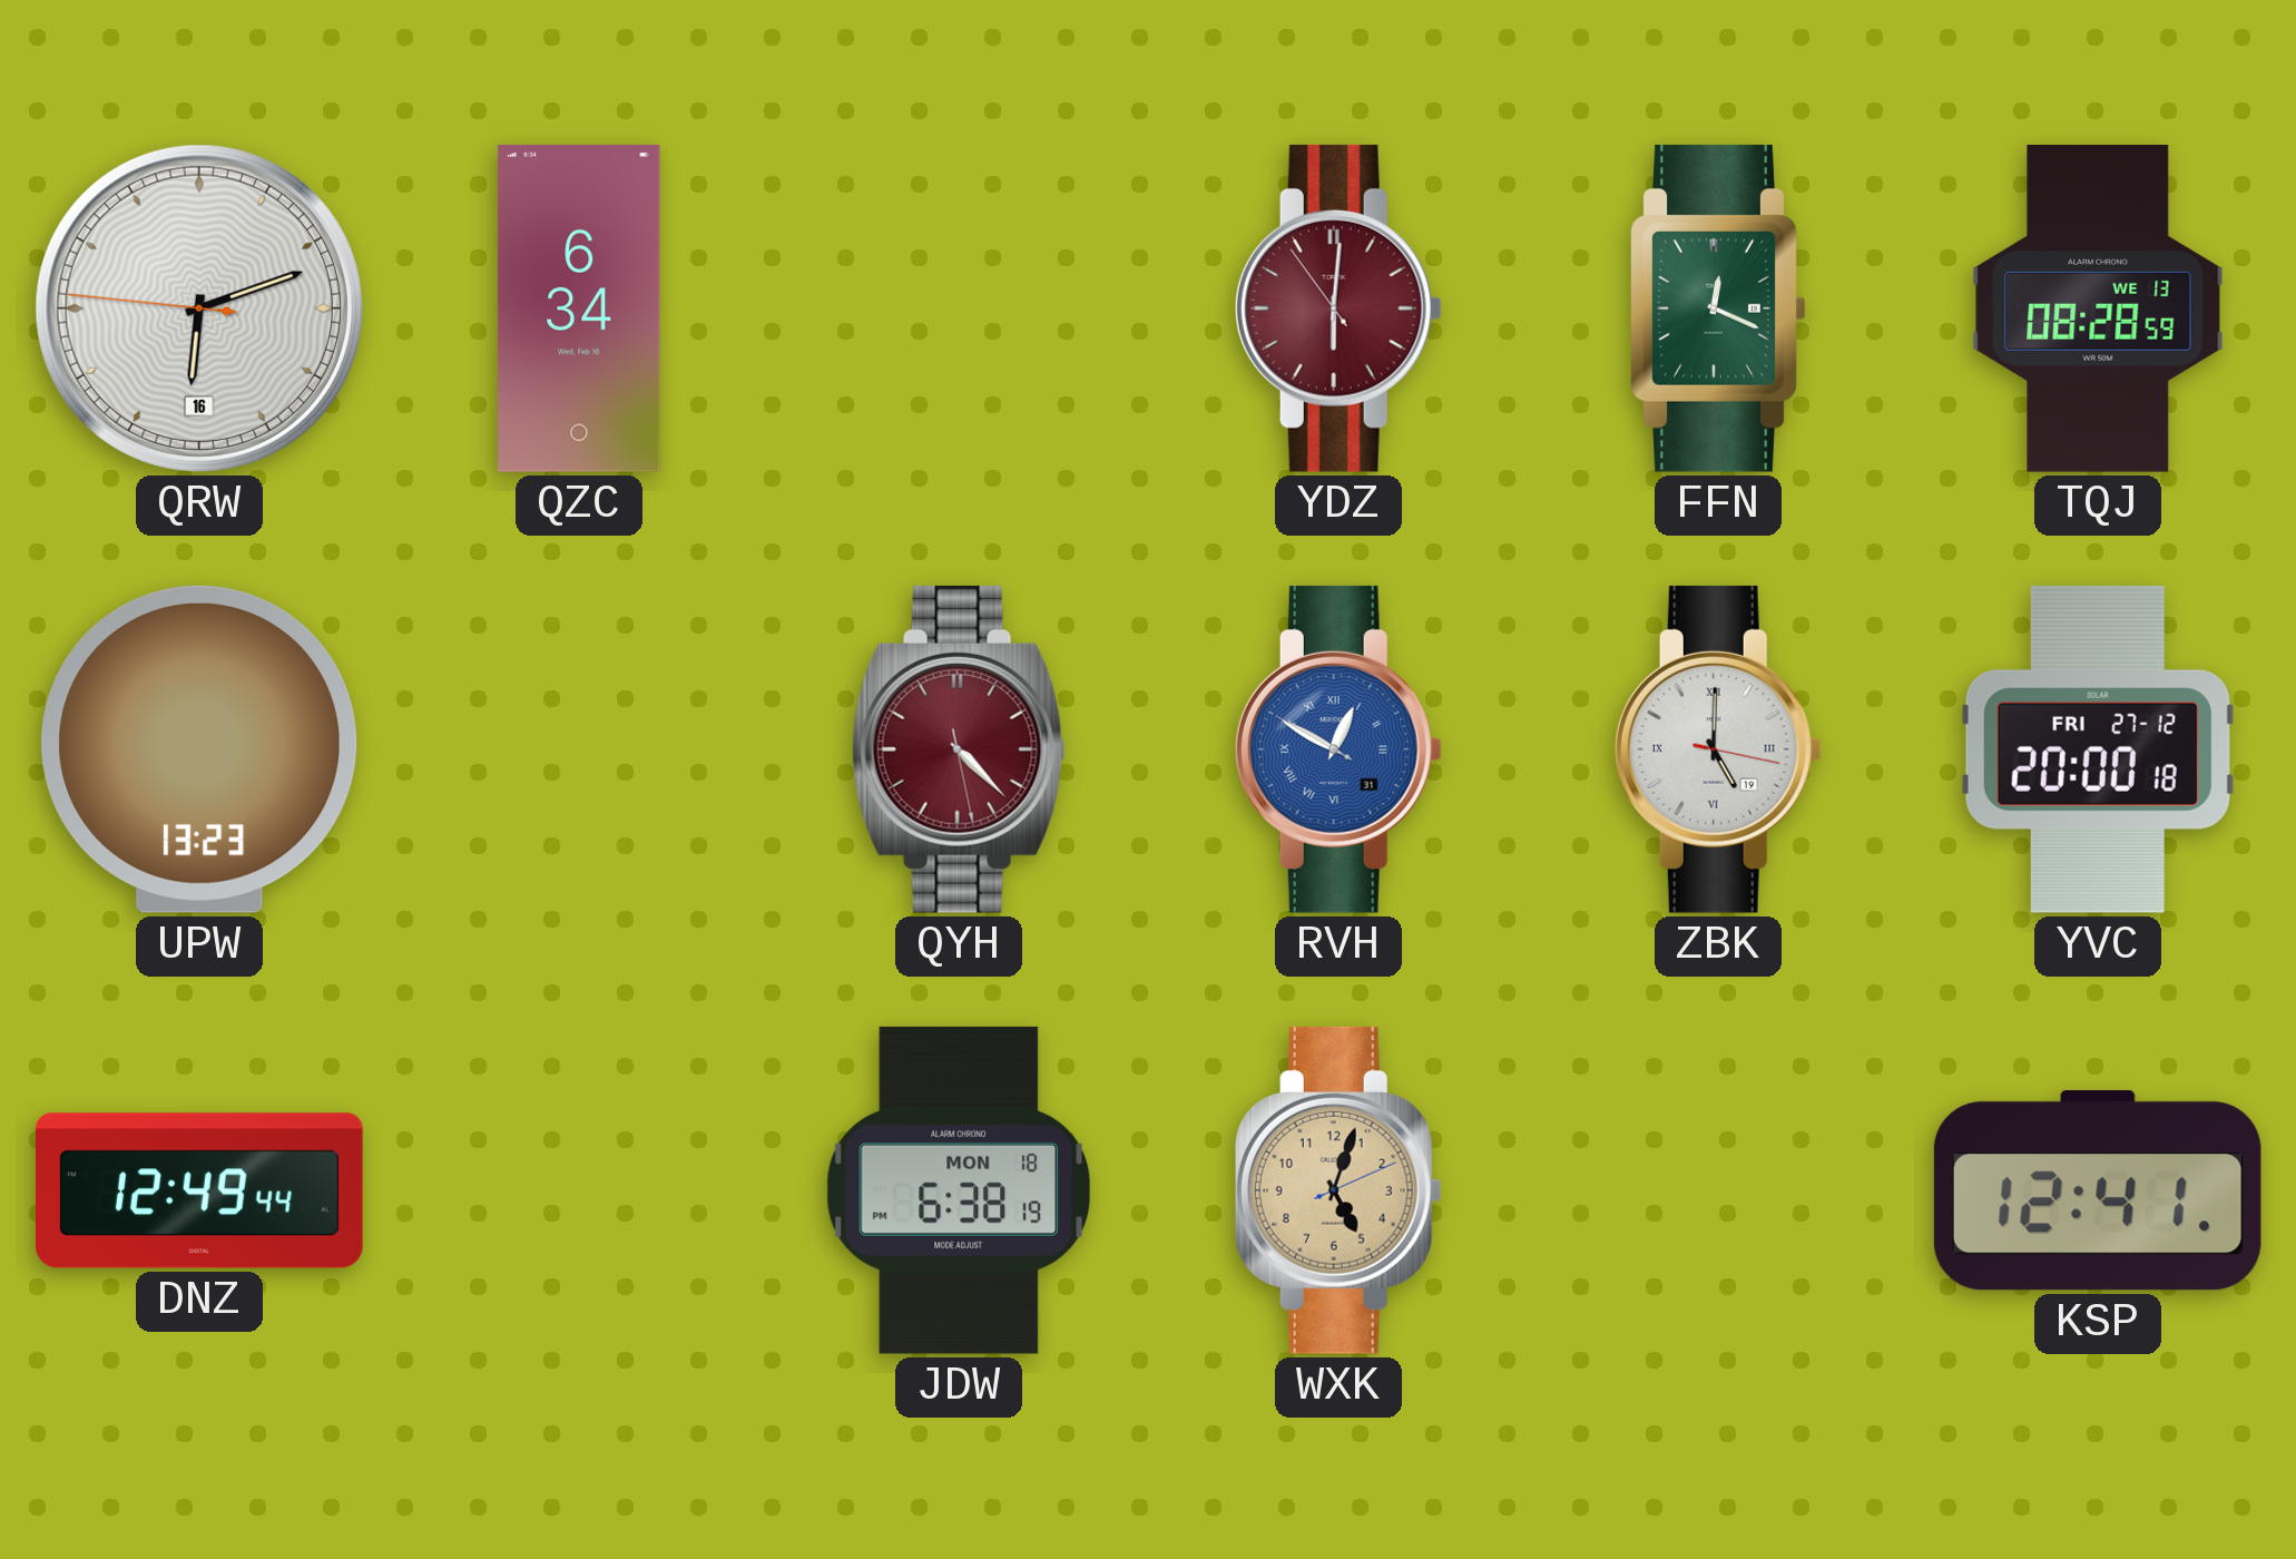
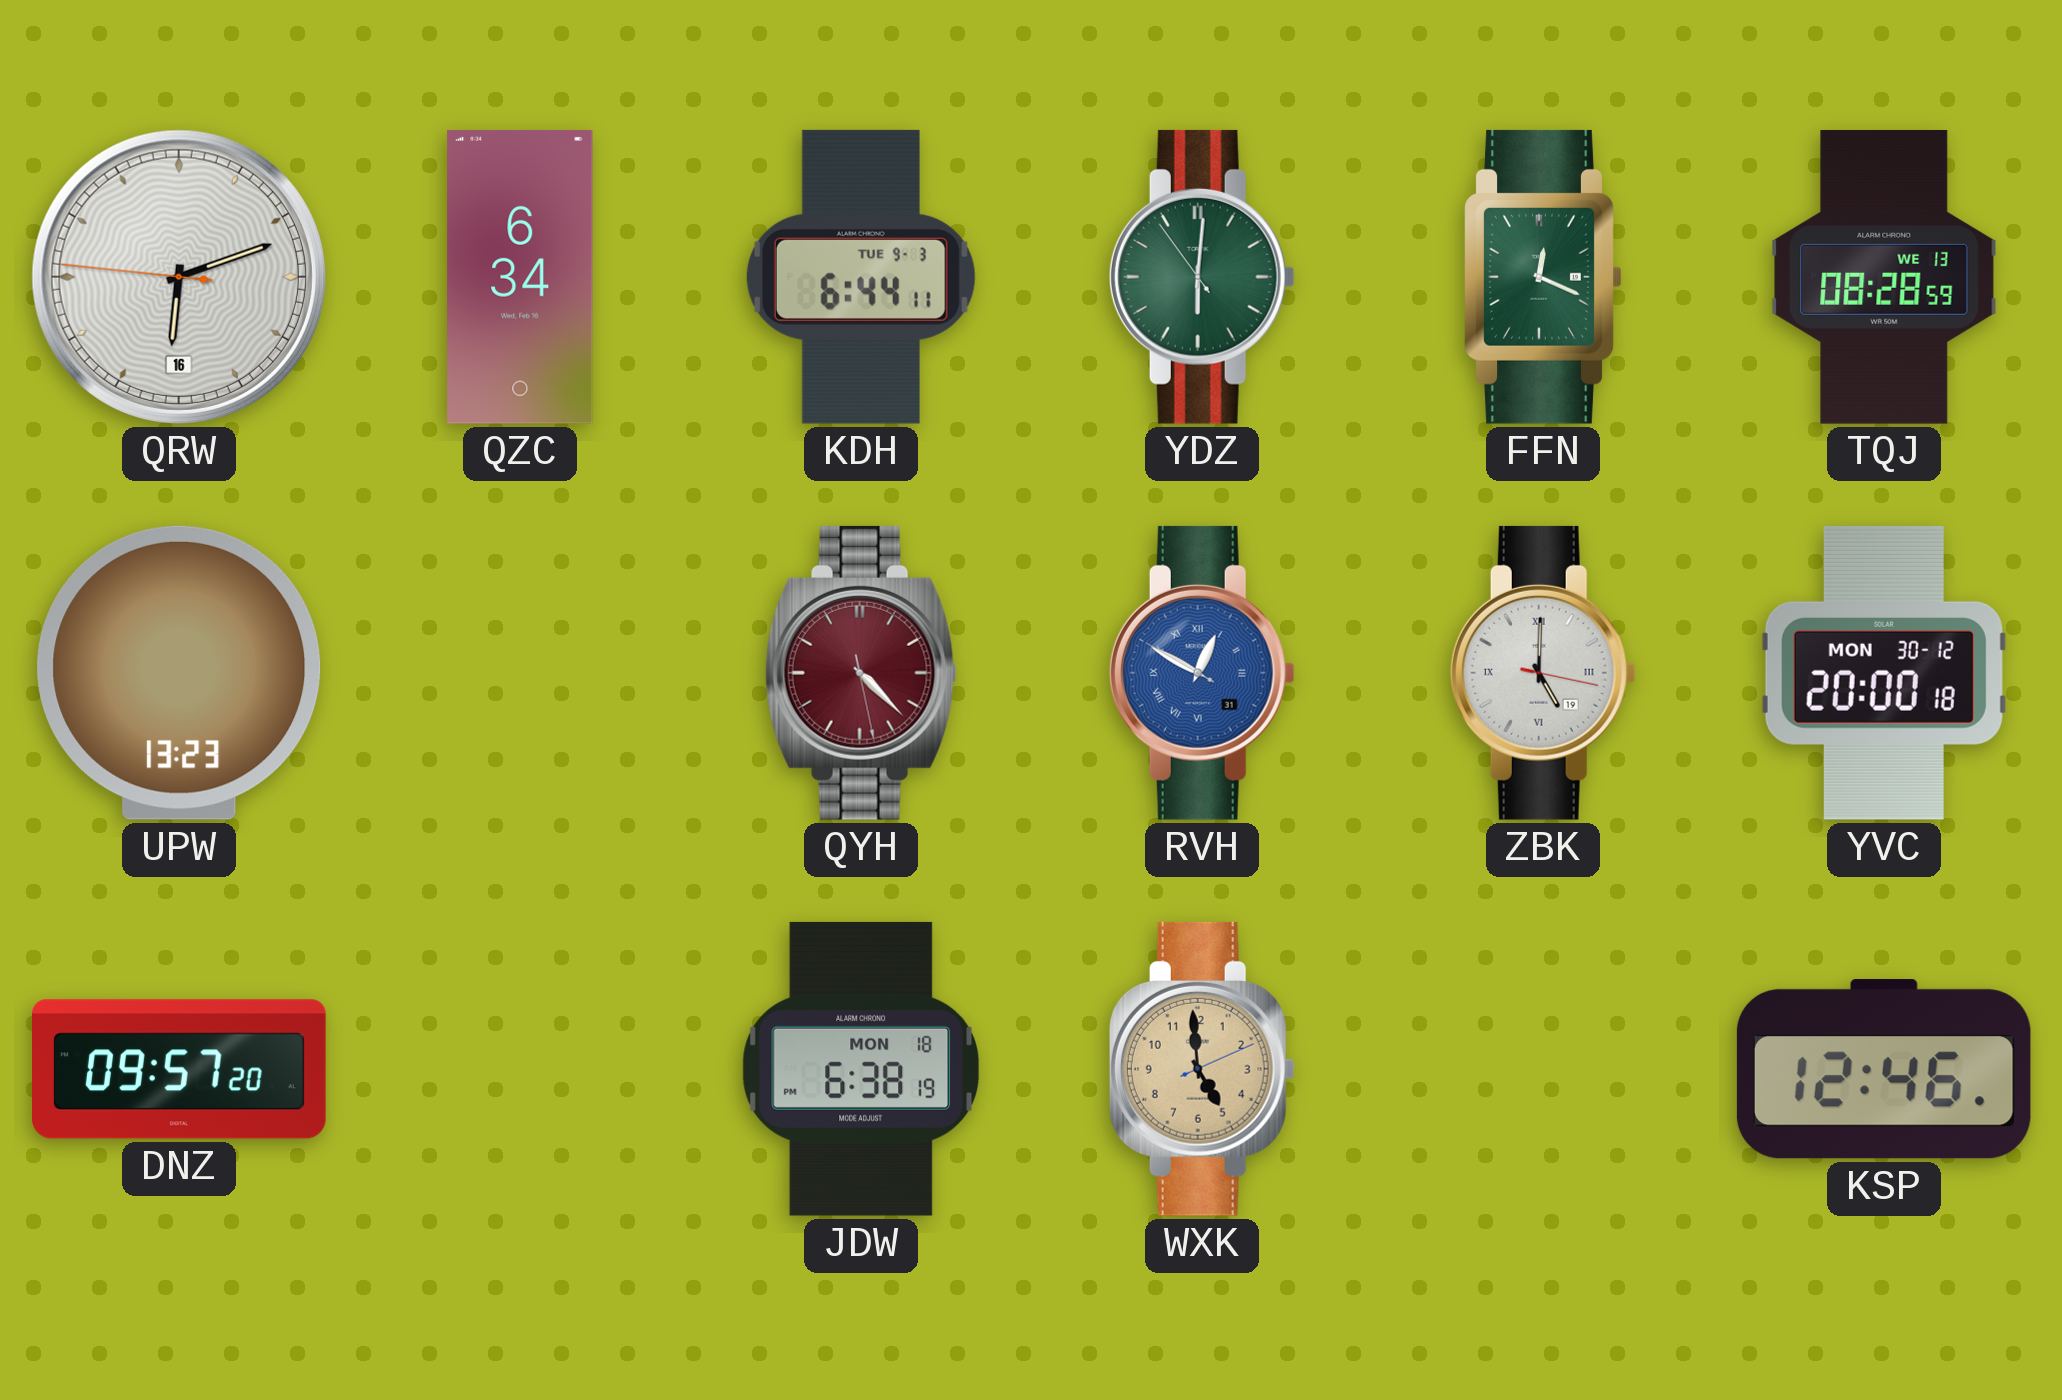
KDH: none -> 6:44 (861, 277)
YDZ dial: burgundy -> green (1202, 277)
YVC date: FRI 27-12 -> MON 30-12 (1884, 673)
DNZ: 12:49 -> 09:57 (180, 1069)
WXK: 5:03 -> 4:59 (1202, 1069)
KSP: 12:41 -> 12:46 (1884, 1069)
